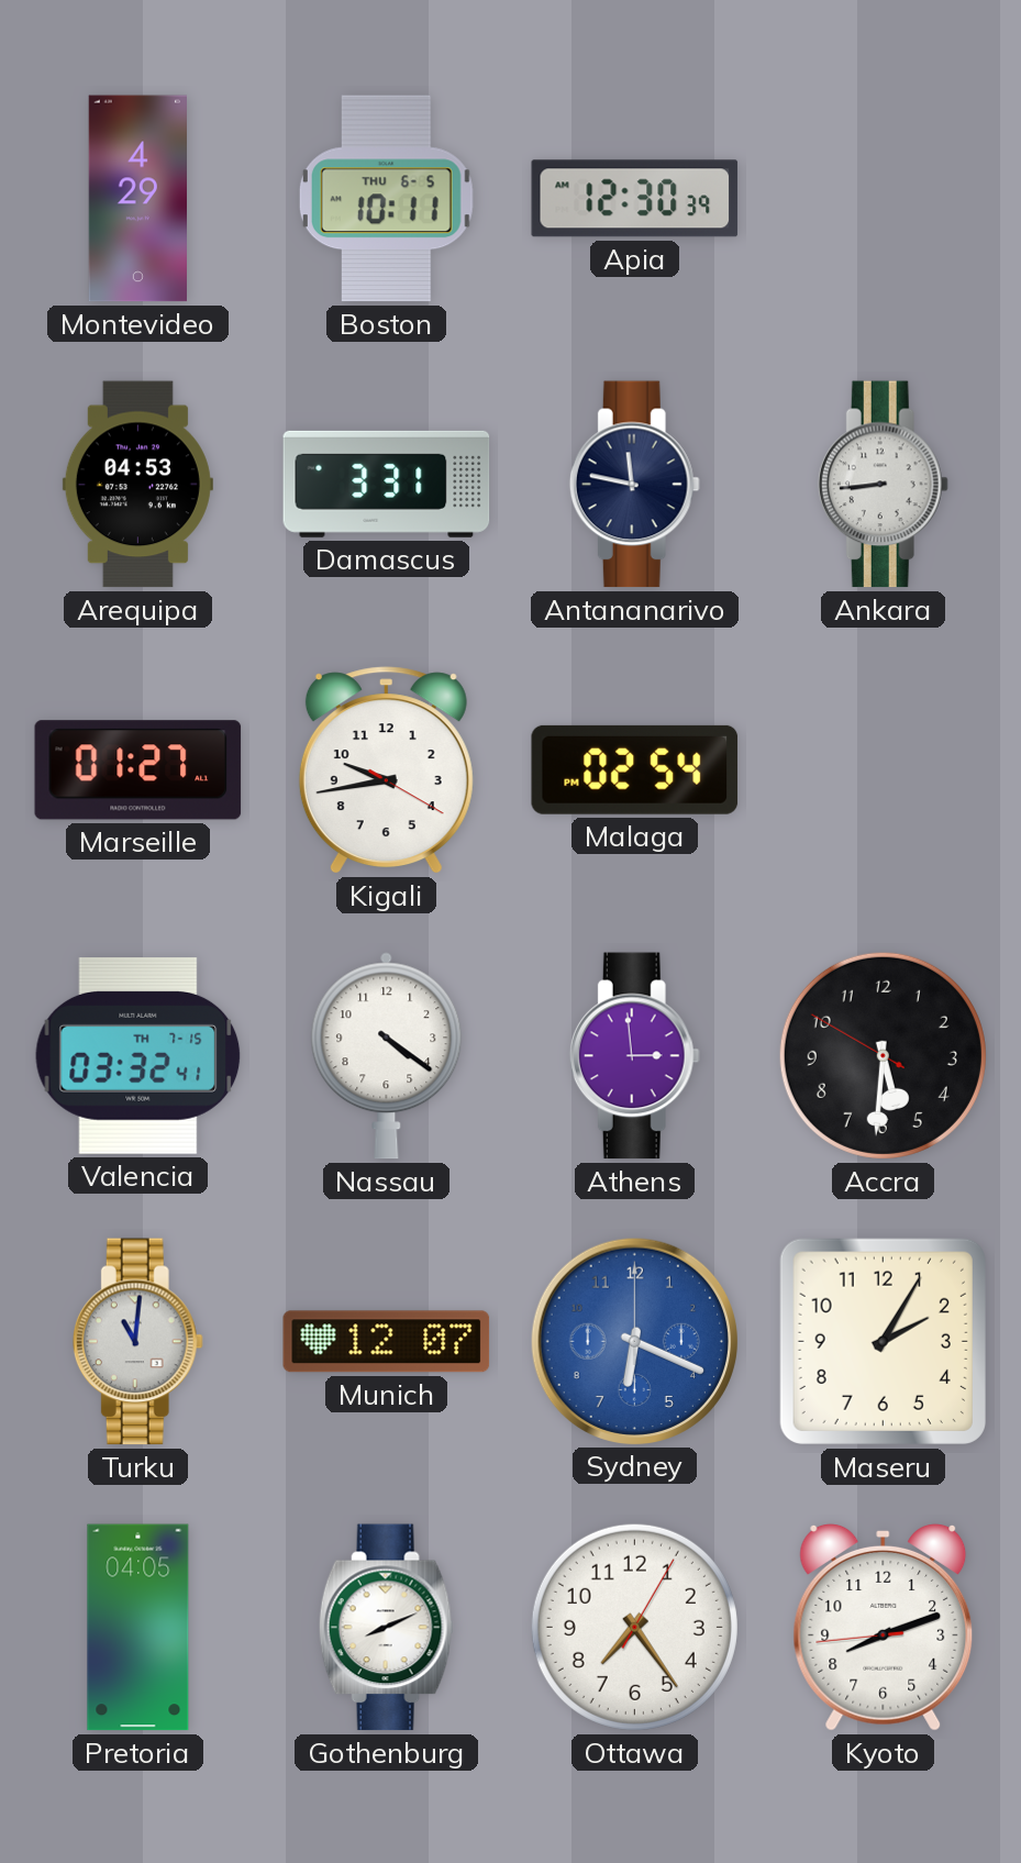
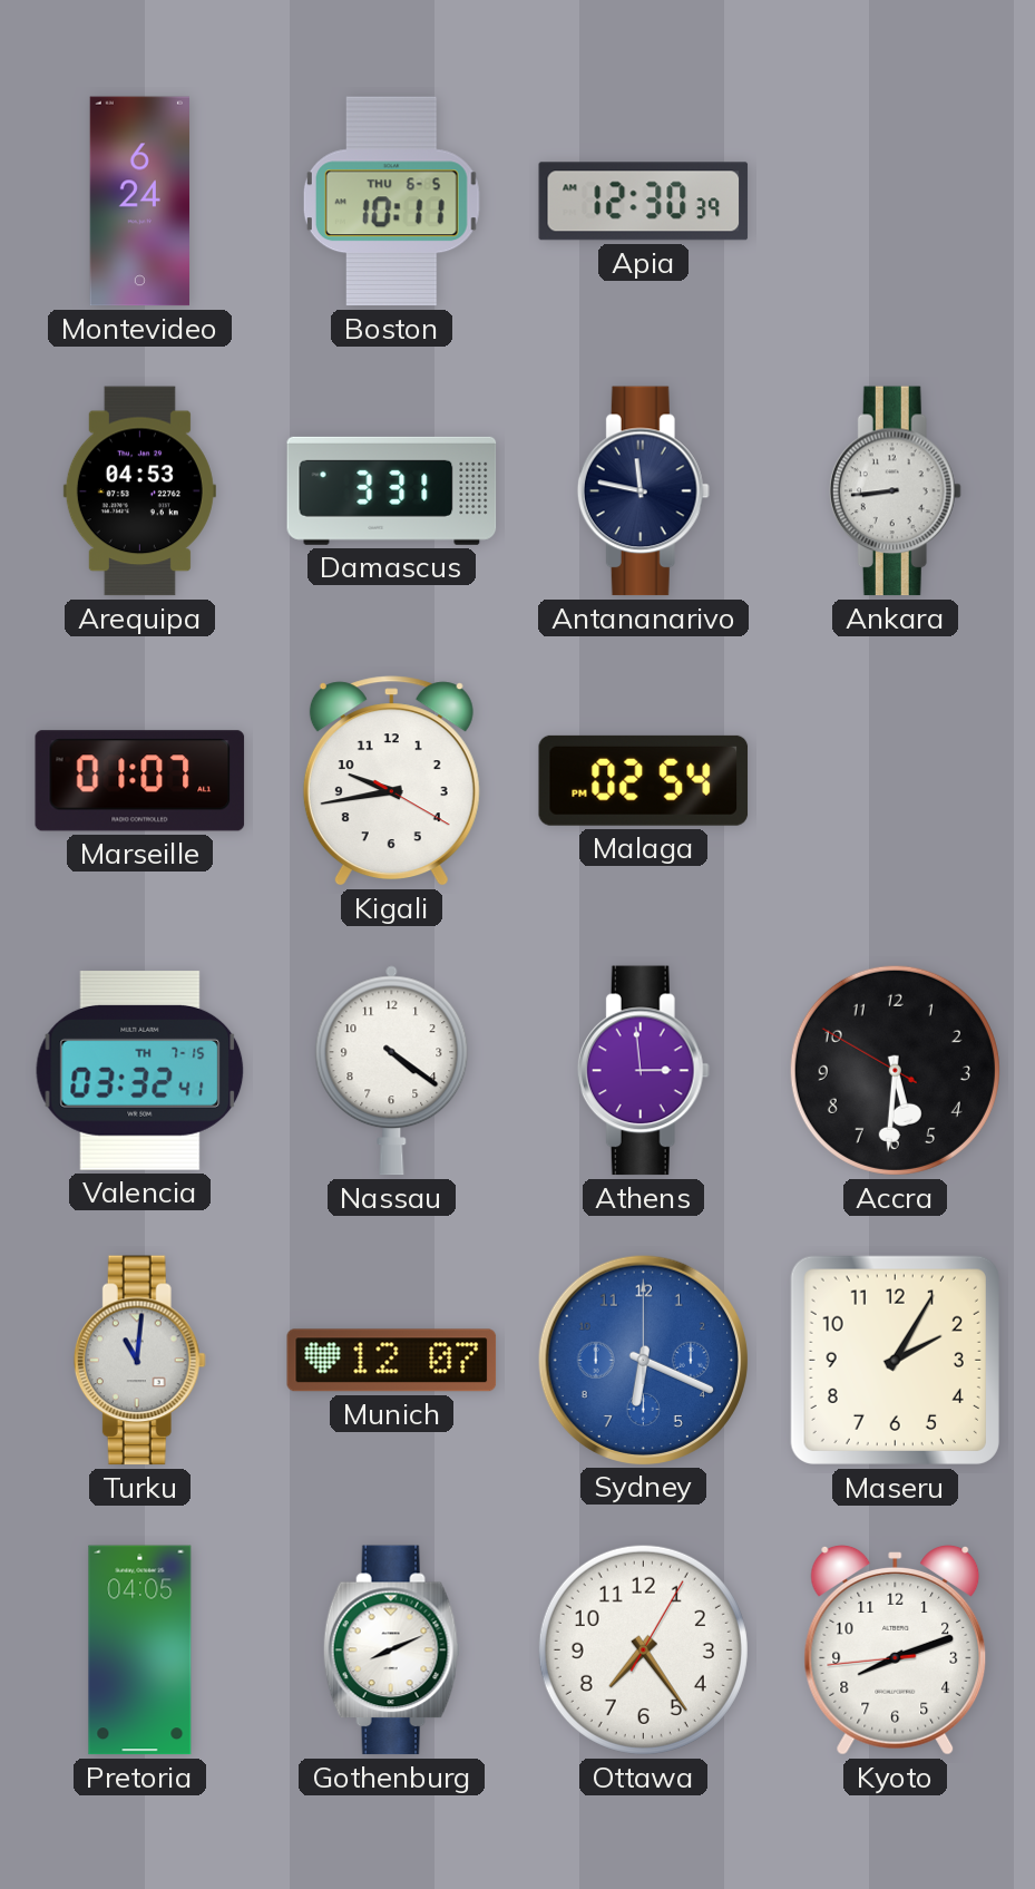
Montevideo: 4:29 -> 6:24 (139, 202)
Marseille: 01:27 -> 01:07 (140, 781)
